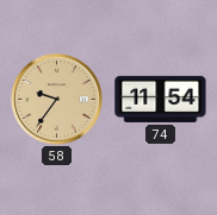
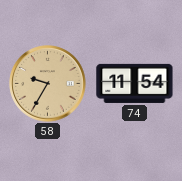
58: 9:36 -> 9:35 (48, 84)
